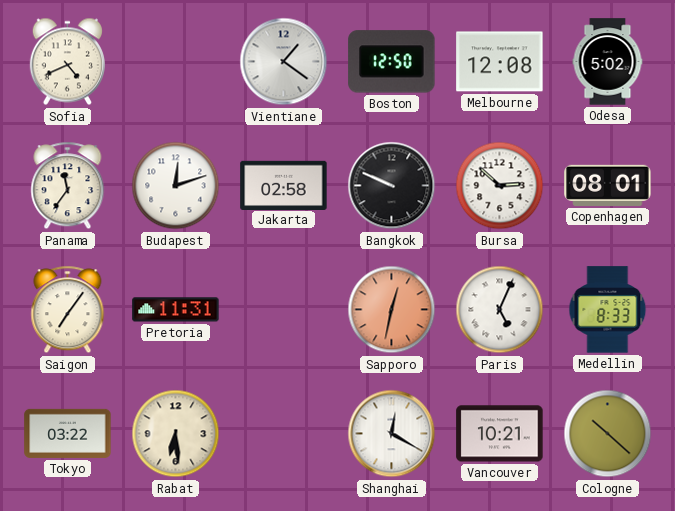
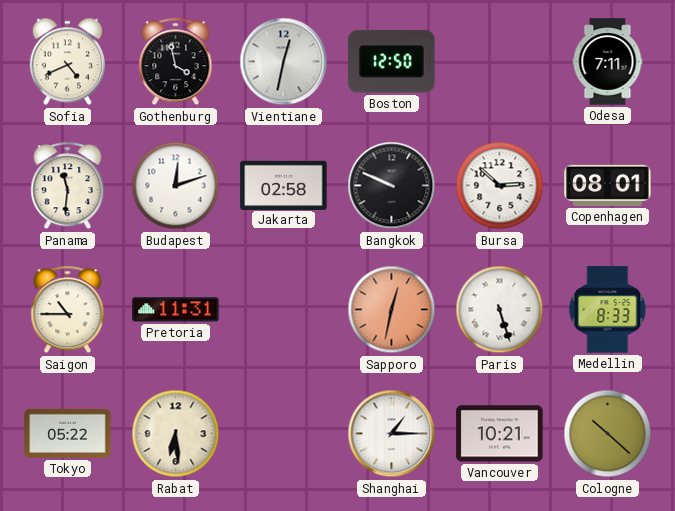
Gothenburg: none -> 3:58 (176, 62)
Vientiane: 1:21 -> 12:32 (284, 62)
Melbourne: 12:08 -> none (500, 62)
Odesa: 5:02 -> 7:11 (608, 62)
Panama: 11:36 -> 11:31 (68, 186)
Saigon: 7:06 -> 10:45 (68, 310)
Paris: 5:04 -> 5:27 (500, 310)
Tokyo: 03:22 -> 05:22 (68, 433)
Shanghai: 12:20 -> 1:15 (392, 434)
